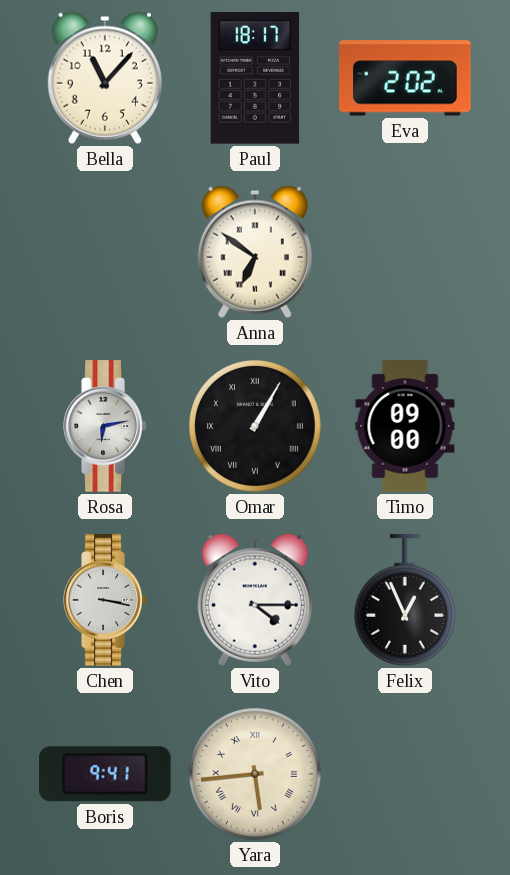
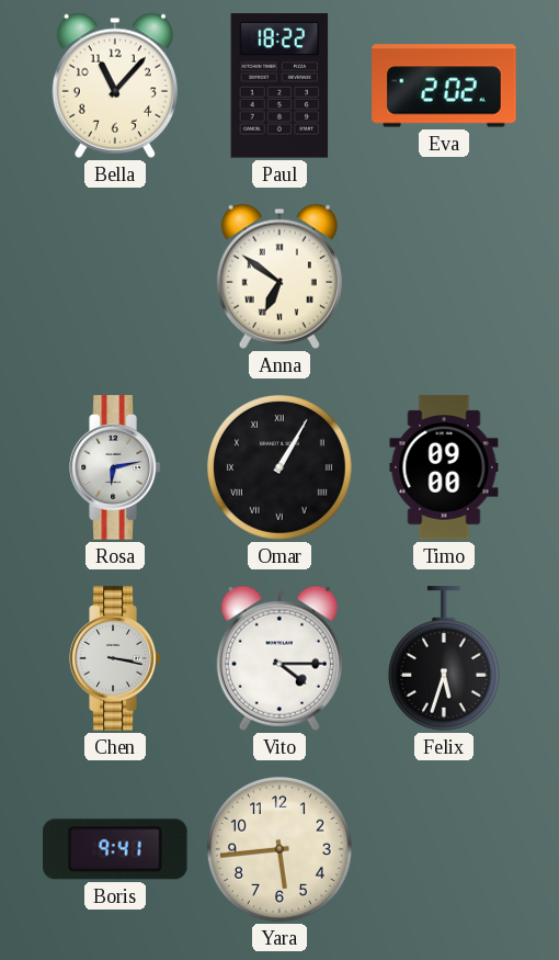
Paul: 18:17 -> 18:22 (279, 86)
Felix: 12:56 -> 5:33 (444, 658)
Yara numerals: Roman -> Arabic (279, 849)
